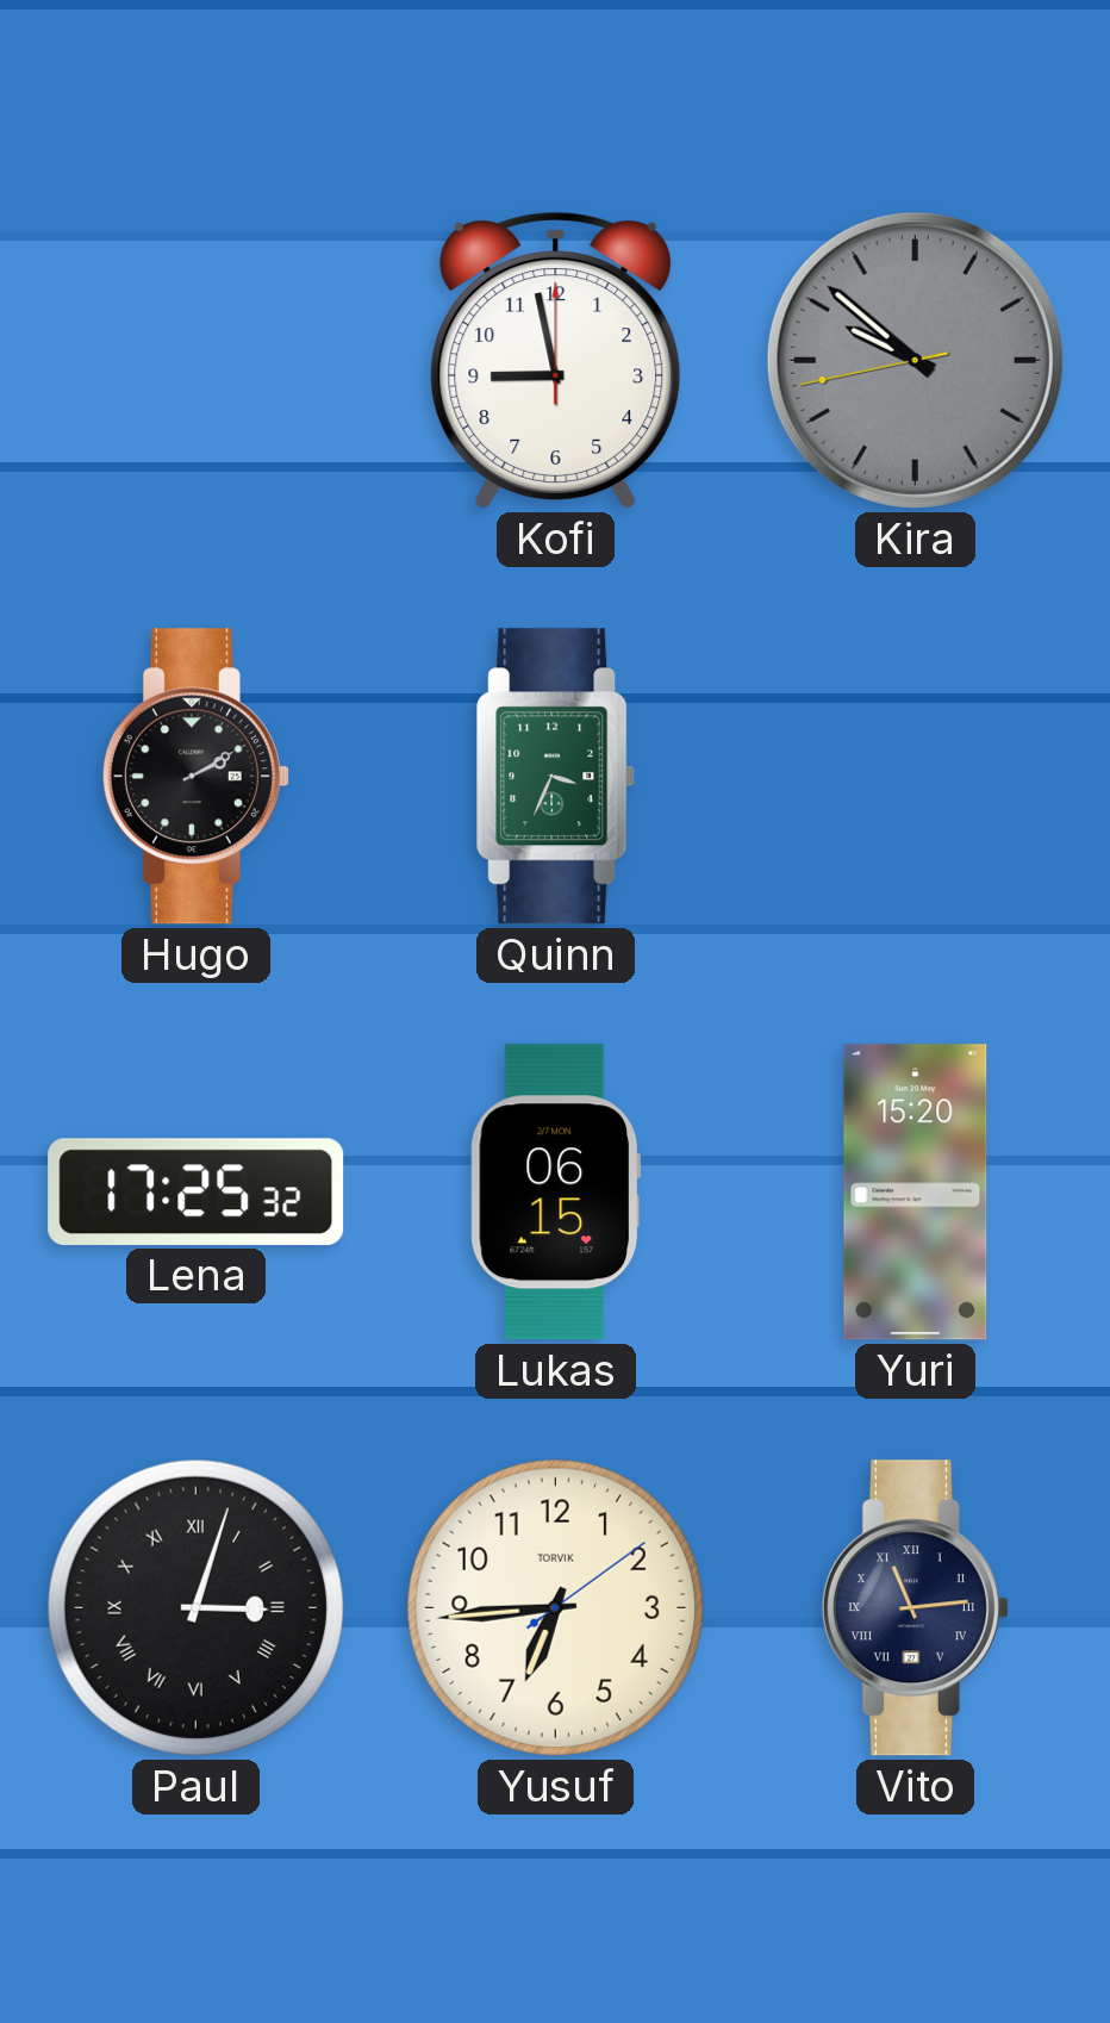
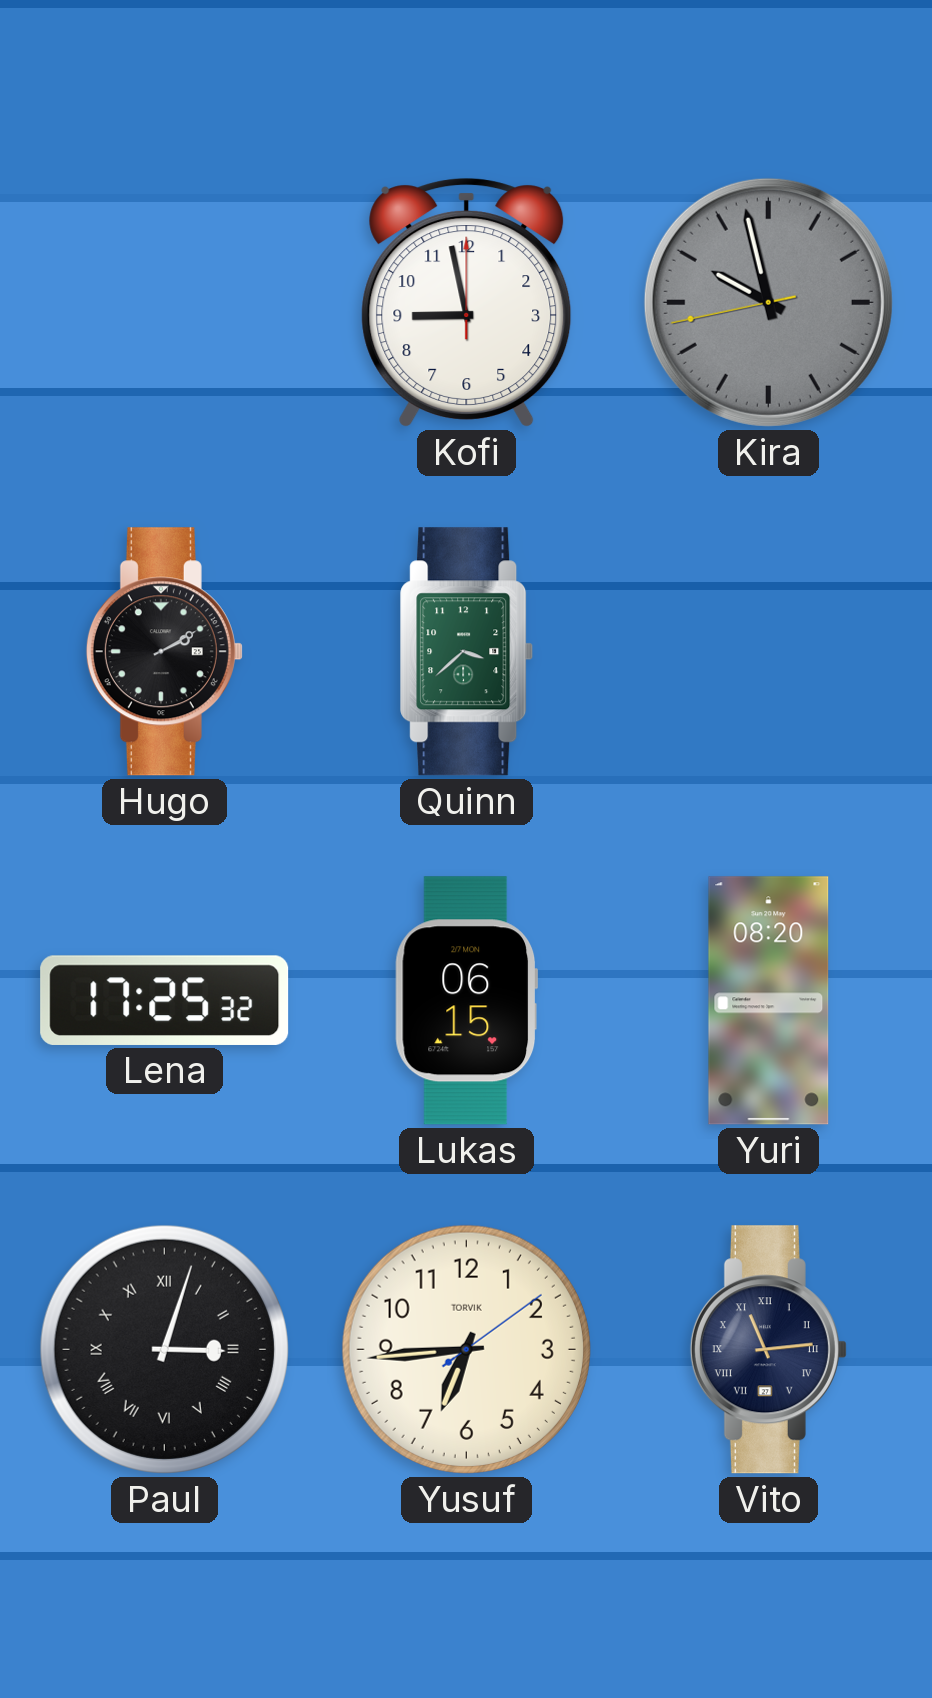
Kira: 9:51 -> 9:57 (768, 302)
Quinn: 3:34 -> 3:38 (467, 652)
Yuri: 15:20 -> 08:20 (769, 1001)
